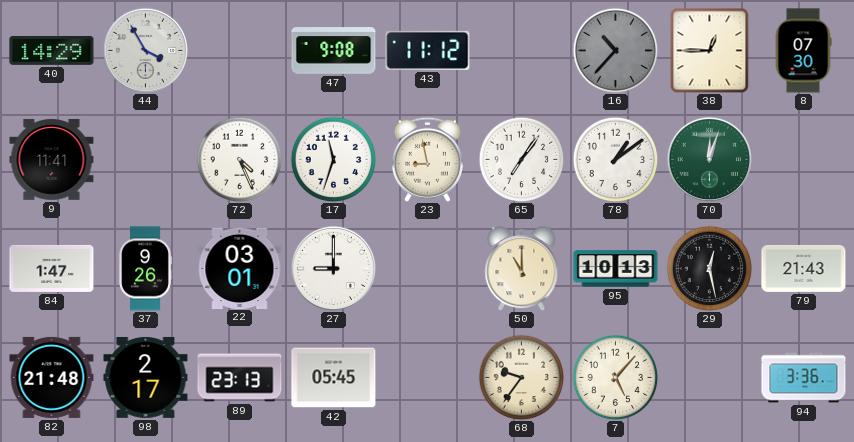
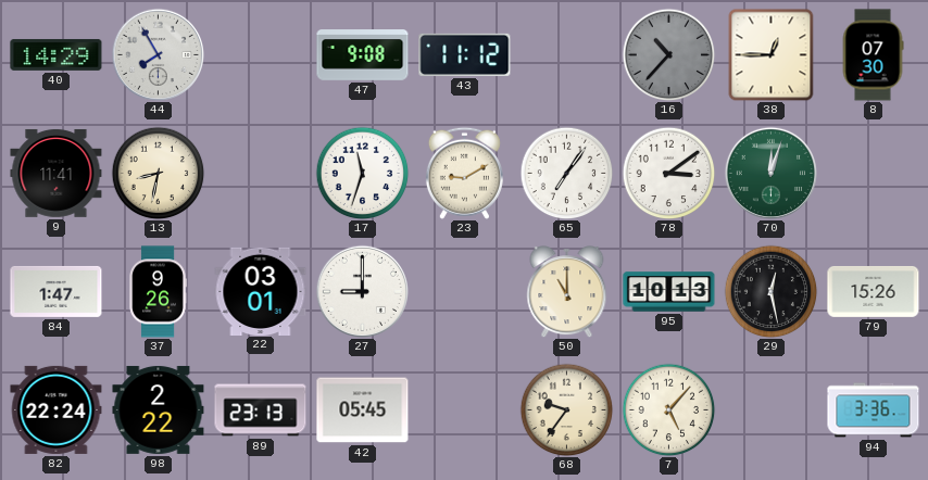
44: 3:55 -> 7:55 (158, 54)
13: none -> 8:32 (158, 173)
72: 4:26 -> none (239, 159)
23: 8:58 -> 9:10 (464, 173)
78: 1:09 -> 3:09 (668, 173)
79: 21:43 -> 15:26 (874, 292)
82: 21:48 -> 22:24 (57, 409)
98: 2:17 -> 2:22 (159, 409)
